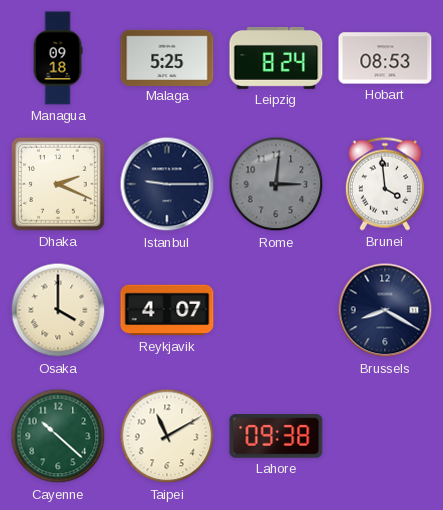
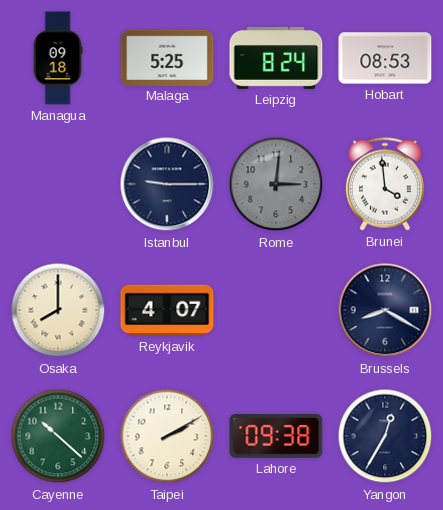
Dhaka: 2:19 -> none (58, 184)
Osaka: 4:00 -> 8:00 (58, 310)
Taipei: 11:10 -> 2:10 (167, 436)
Yangon: none -> 12:35 (385, 436)
